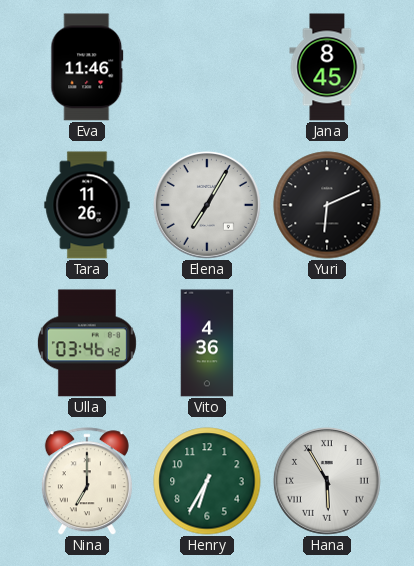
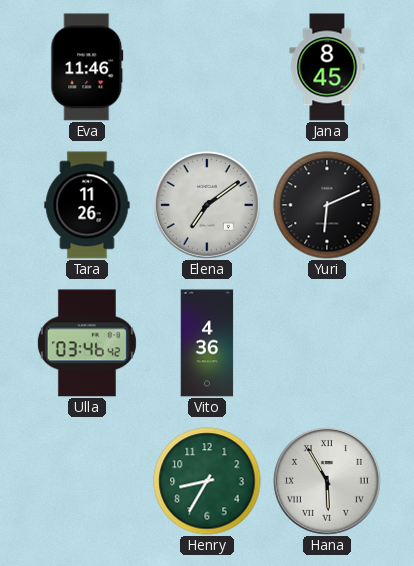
Elena: 7:05 -> 7:09 (207, 205)
Nina: 7:00 -> none (87, 481)
Henry: 6:35 -> 8:35 (207, 481)
